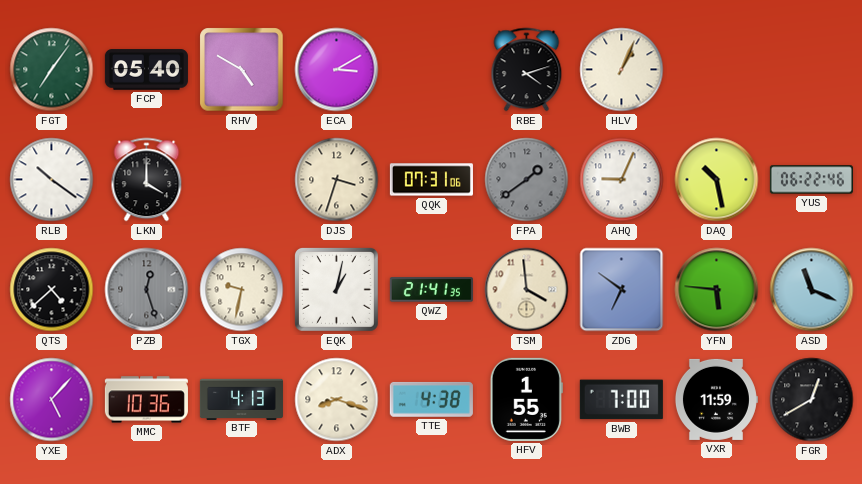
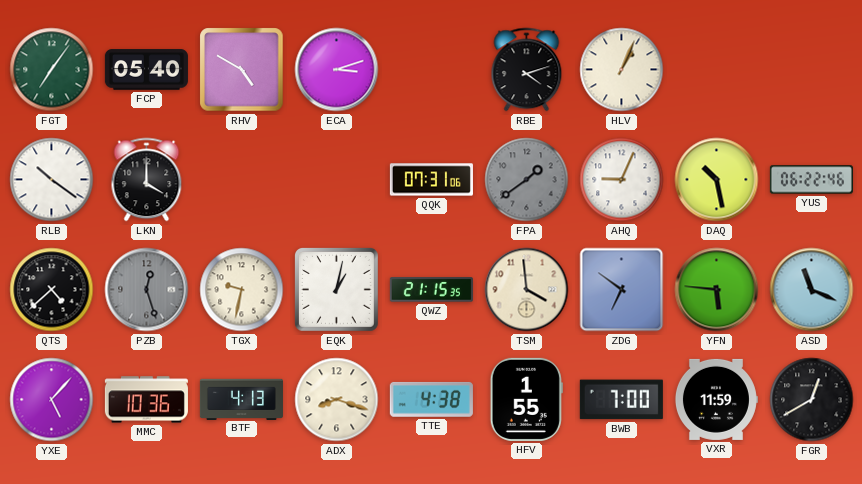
ECA: 3:10 -> 3:12 (337, 70)
DJS: 3:33 -> none (337, 180)
QWZ: 21:41 -> 21:15 (431, 290)
